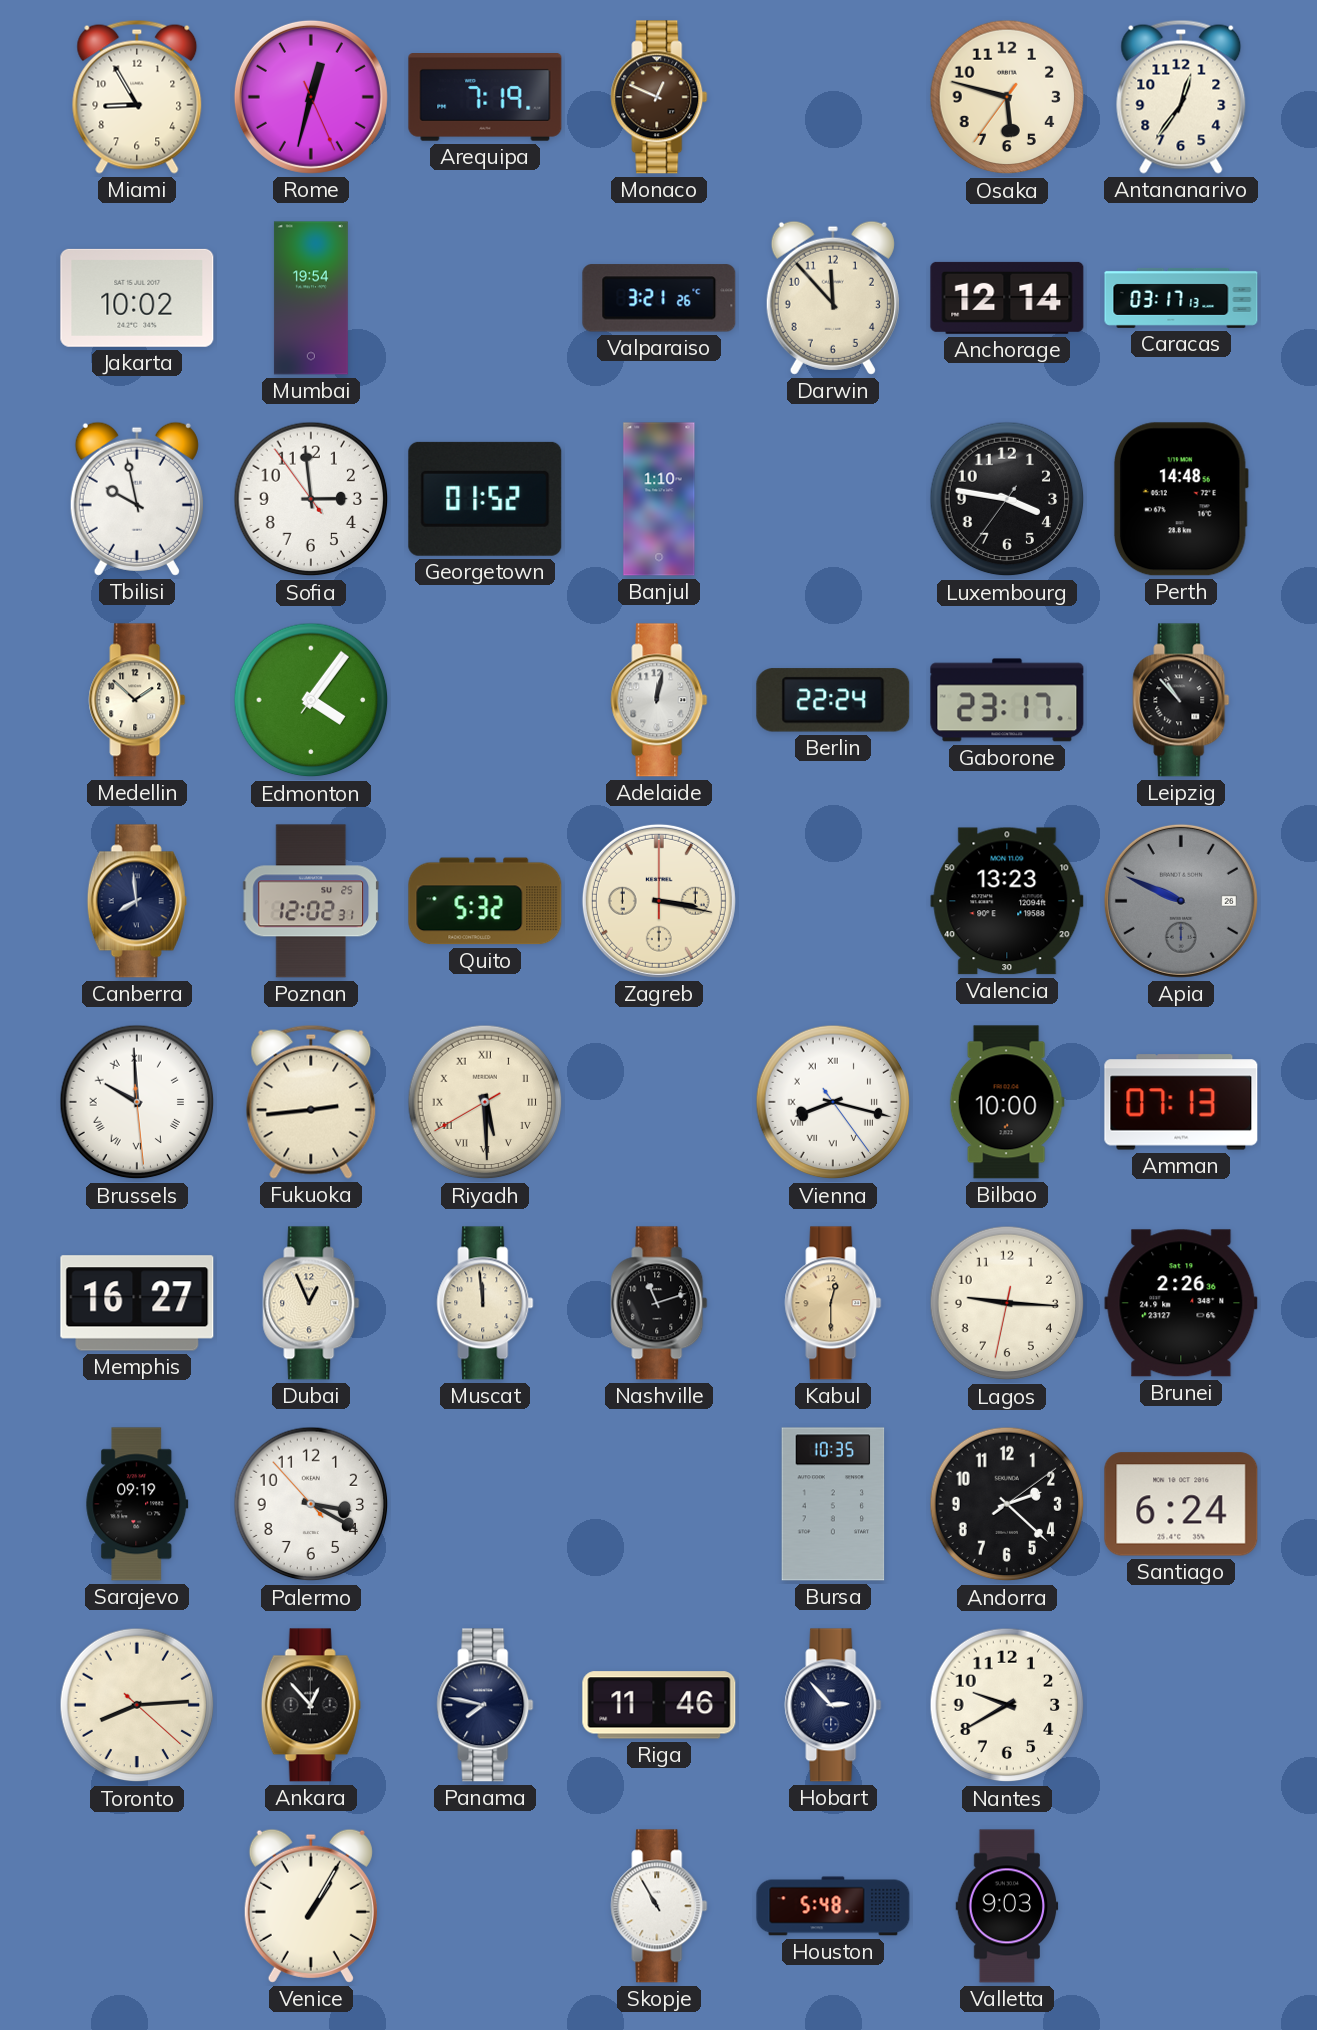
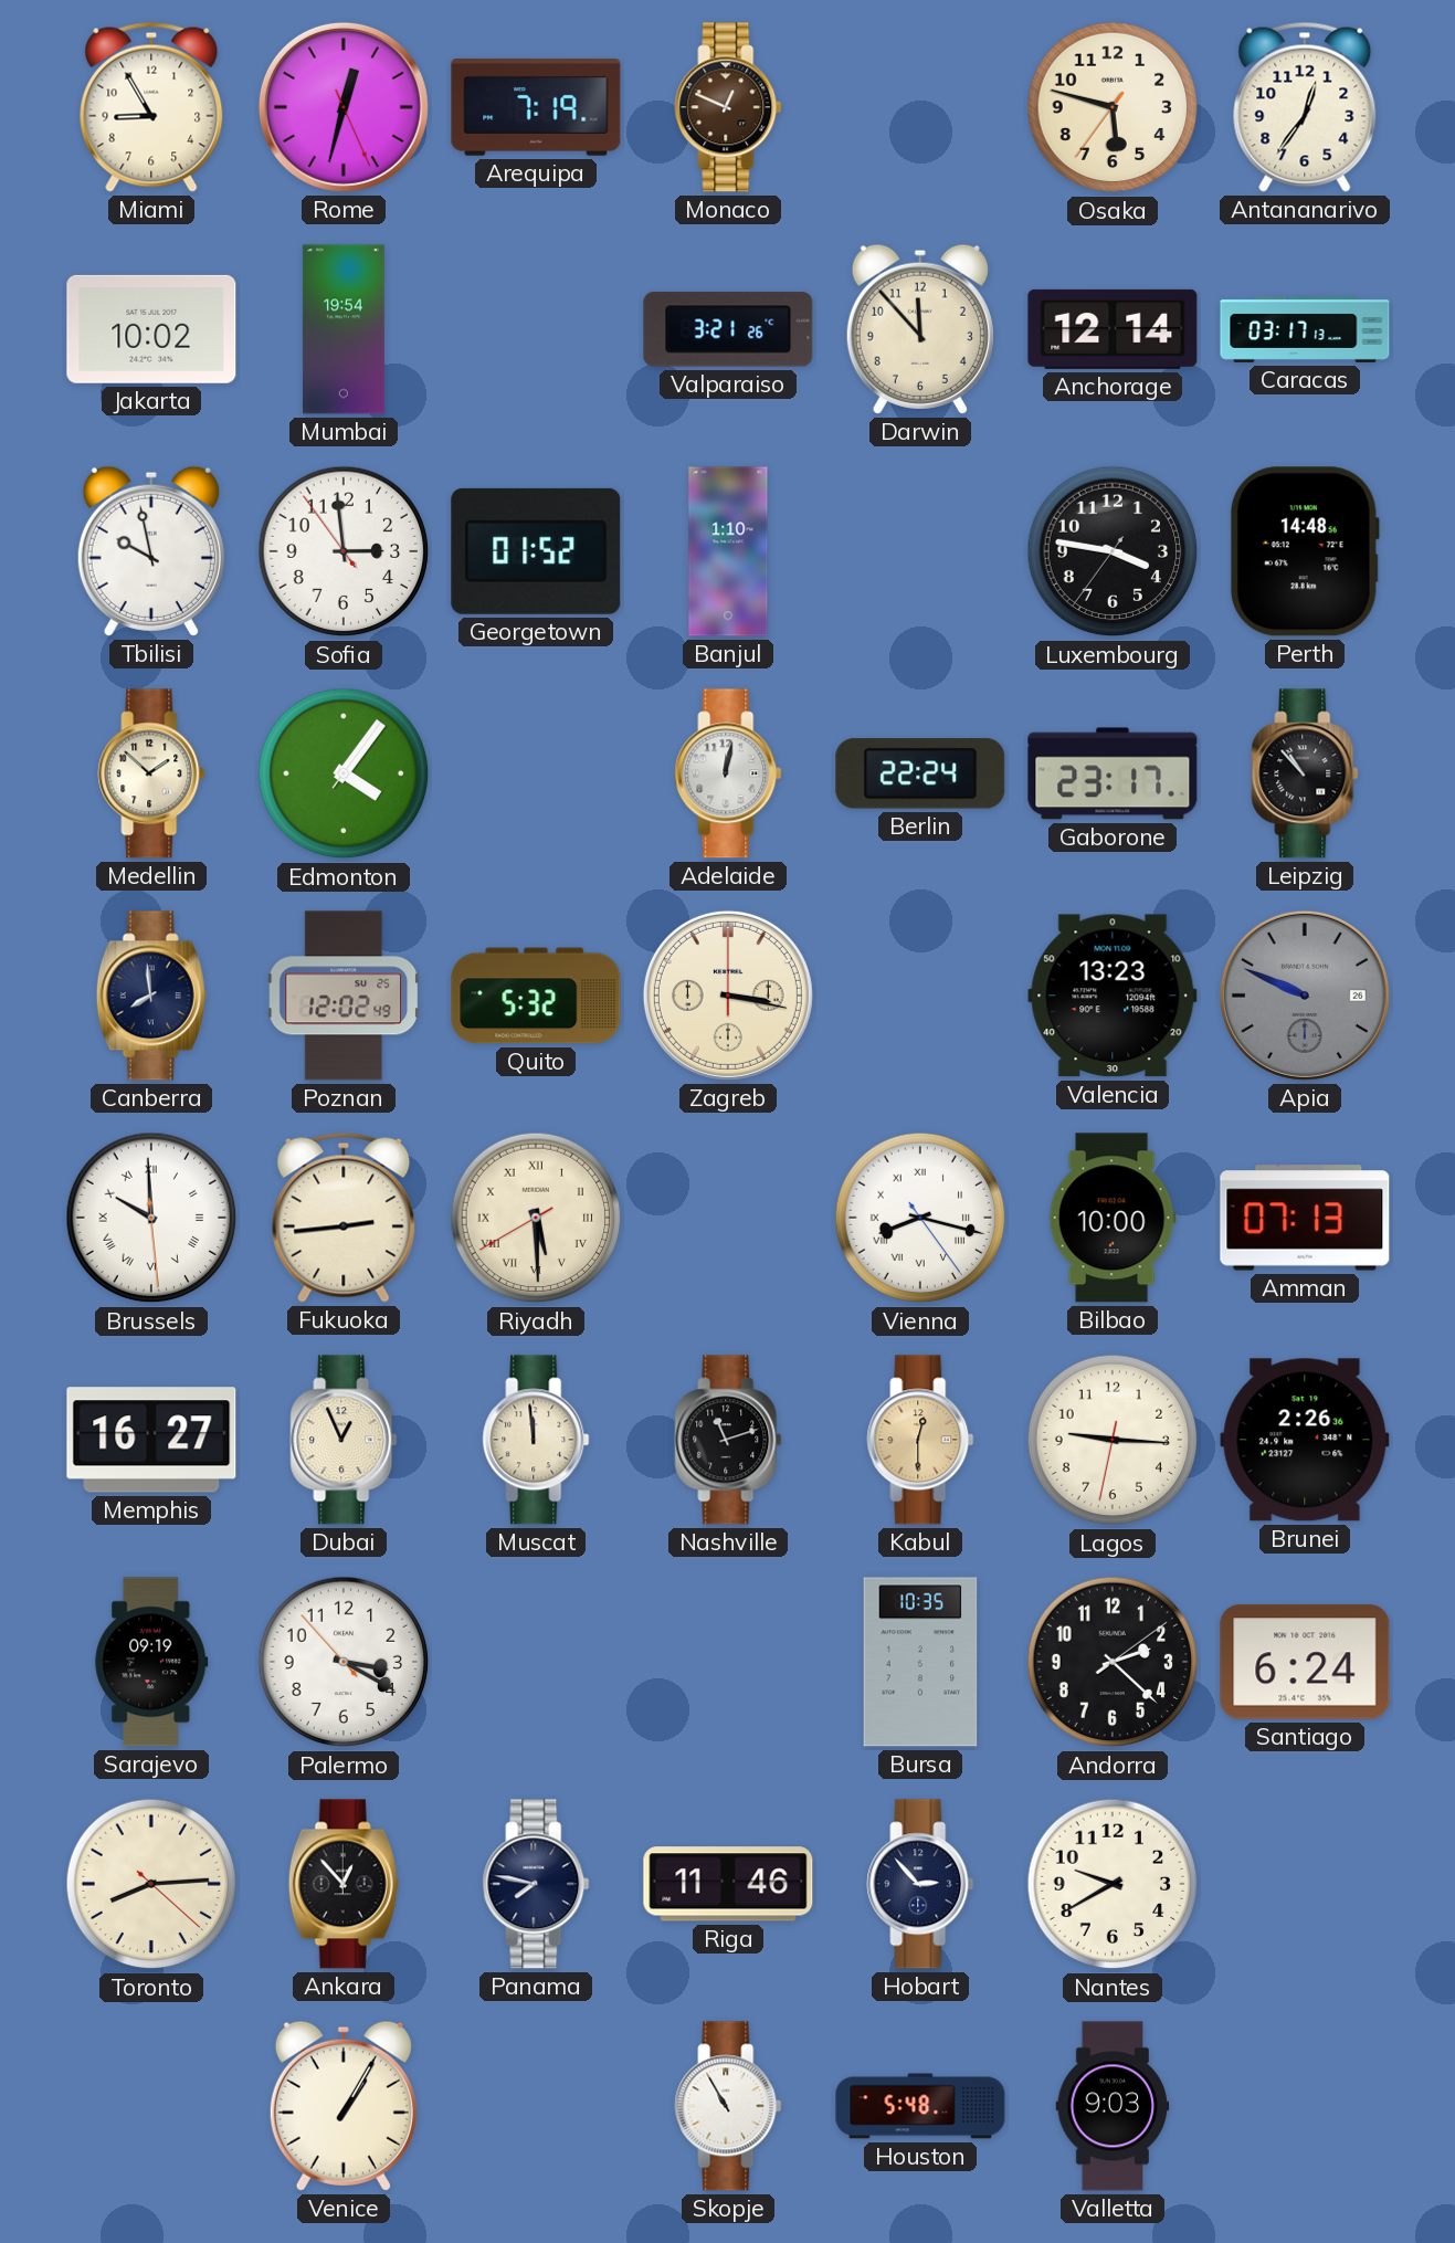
Poznan: 12:02:31 -> 12:02:49 (344, 996)
